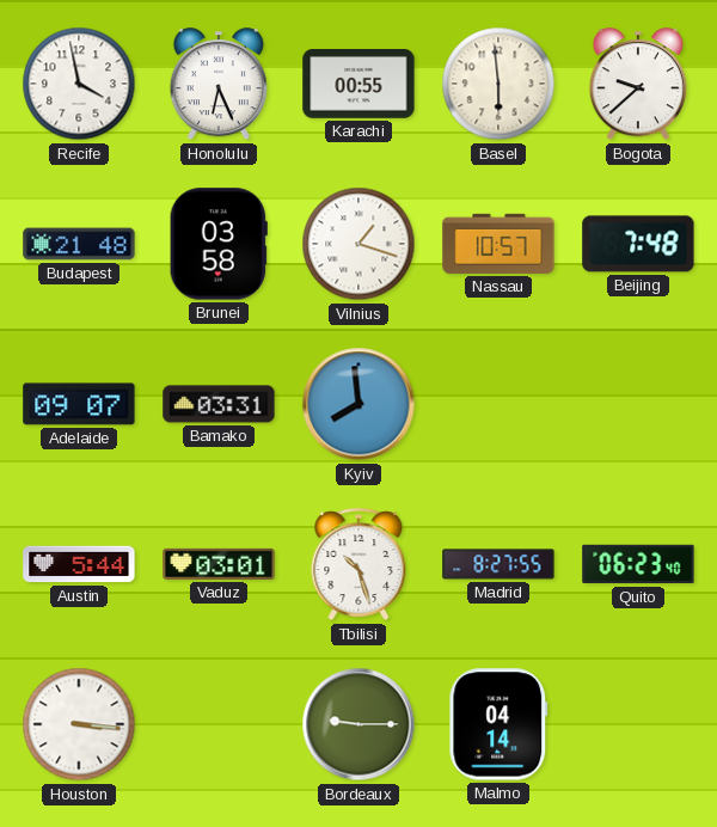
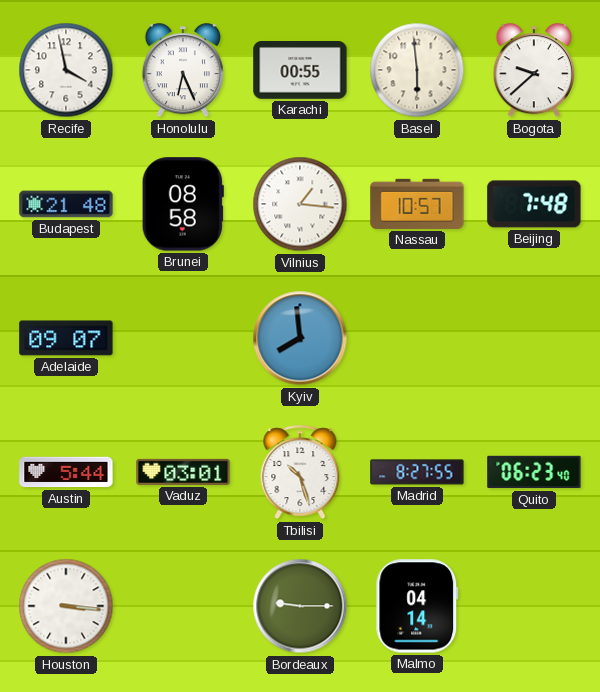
Brunei: 03:58 -> 08:58 (183, 204)
Vilnius: 1:18 -> 1:16 (300, 204)
Bamako: 03:31 -> none (219, 404)
